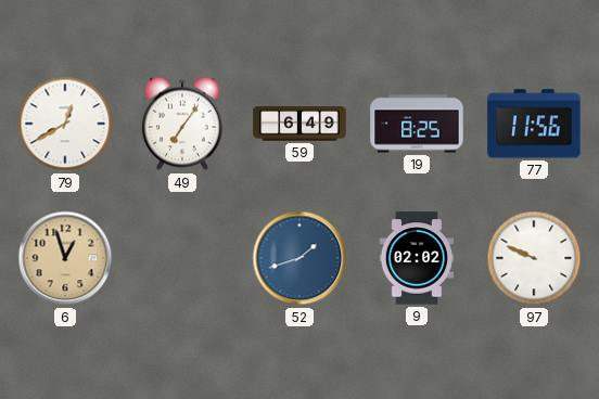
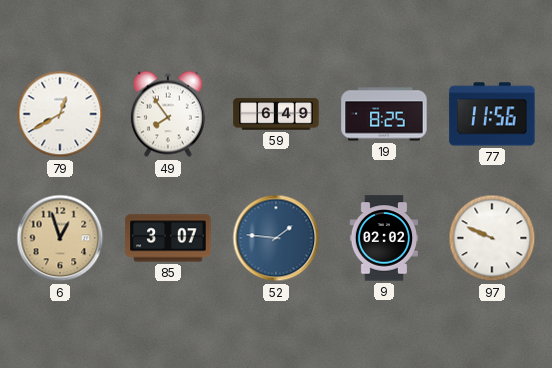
49: 7:06 -> 7:54 (168, 114)
85: none -> 3:07 (168, 238)
52: 1:42 -> 1:46 (276, 238)
